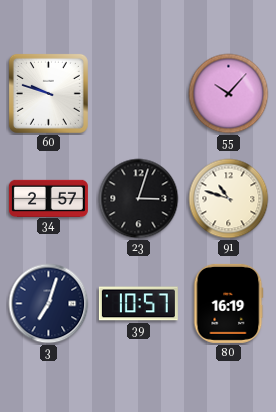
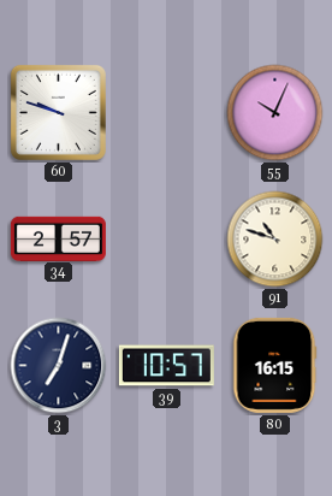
55: 10:07 -> 10:04 (275, 113)
23: 3:03 -> none (139, 199)
80: 16:19 -> 16:15 (275, 365)
